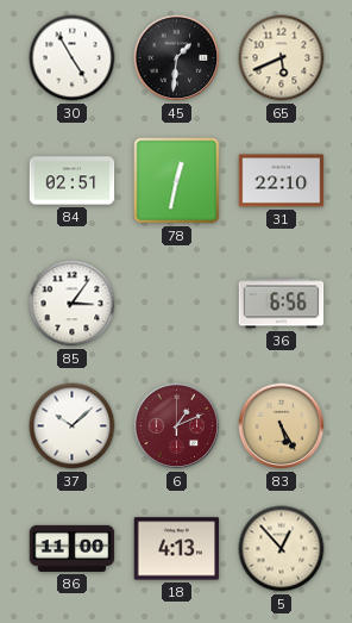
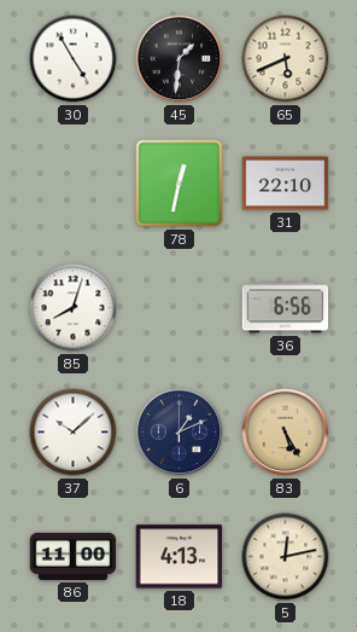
84: 02:51 -> none (73, 181)
85: 3:06 -> 8:03 (74, 308)
6 dial: burgundy -> navy (180, 433)
5: 12:53 -> 12:13 (286, 557)
